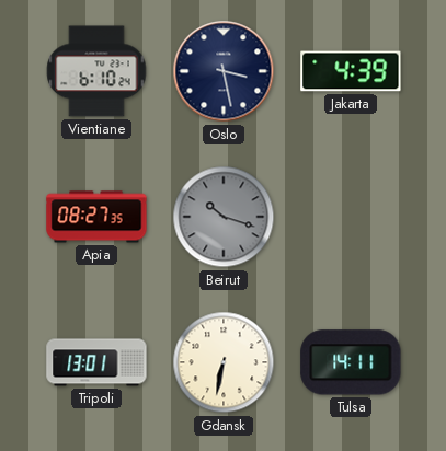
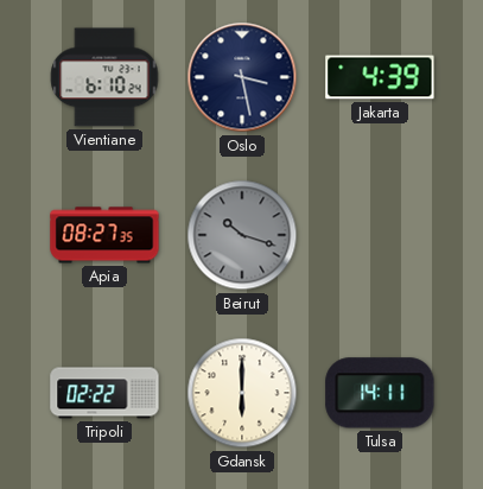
Tripoli: 13:01 -> 02:22 (104, 393)
Gdansk: 6:32 -> 6:00 (242, 393)
